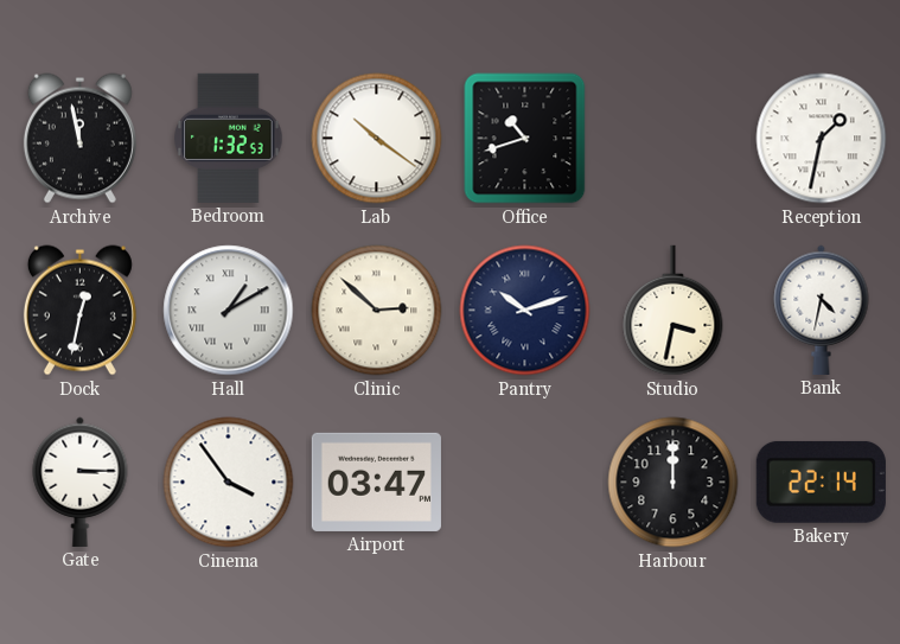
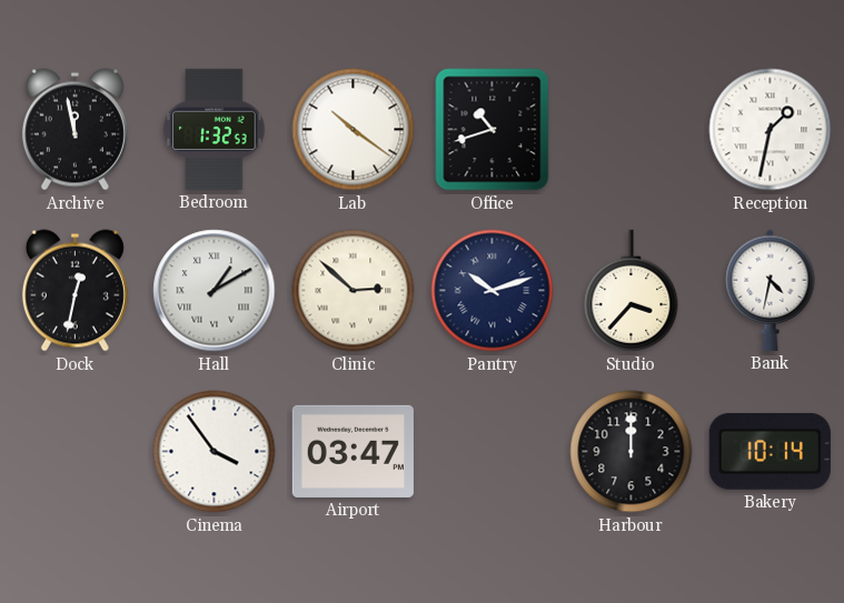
Studio: 3:32 -> 3:37 (632, 291)
Gate: 3:15 -> none (81, 482)
Bakery: 22:14 -> 10:14 (769, 451)
